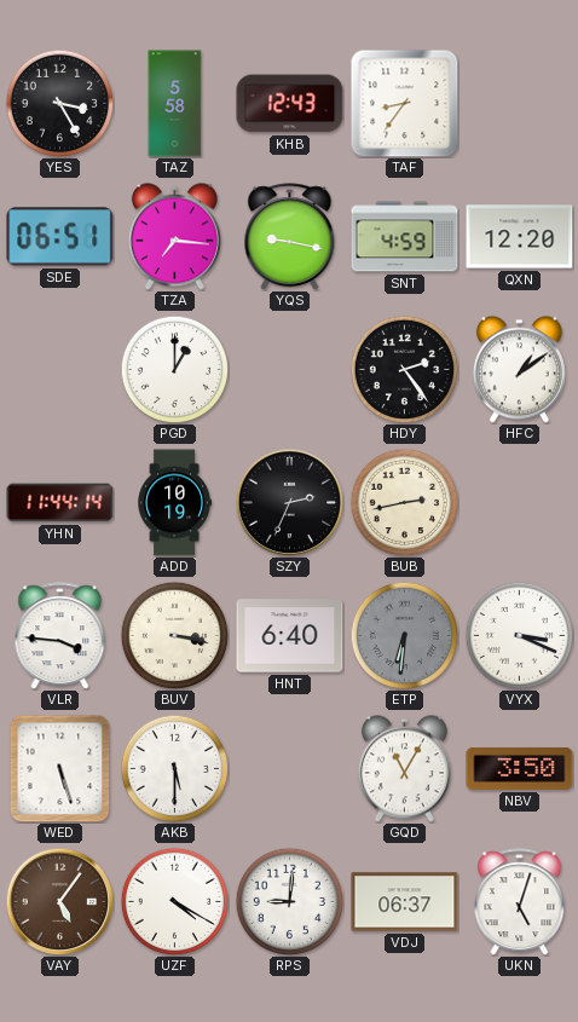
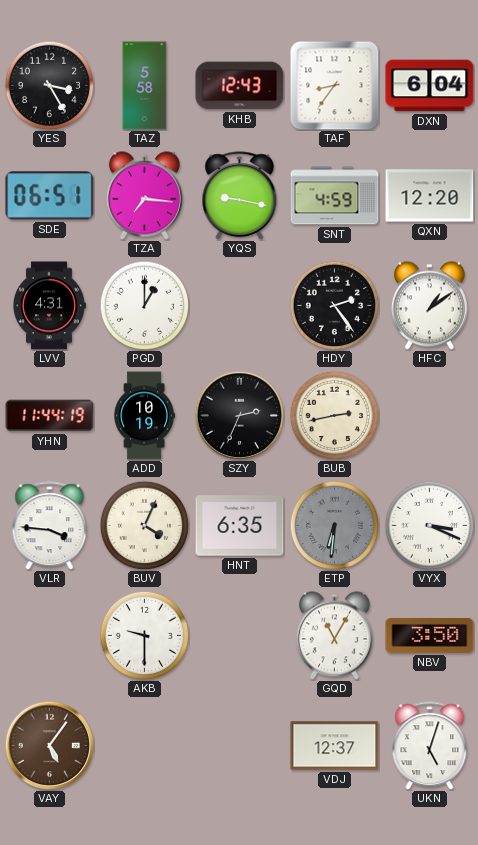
DXN: none -> 6:04 (430, 86)
LVV: none -> 4:31 (49, 306)
YHN: 11:44:14 -> 11:44:19 (50, 416)
BUV: 3:17 -> 4:04 (144, 525)
HNT: 6:40 -> 6:35 (240, 526)
WED: 5:27 -> none (60, 768)
AKB: 5:30 -> 9:30 (144, 635)
UZF: 4:20 -> none (174, 901)
RPS: 9:01 -> none (289, 901)
VDJ: 06:37 -> 12:37 (335, 746)
